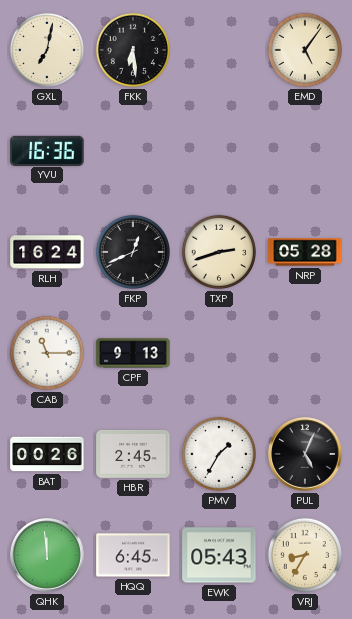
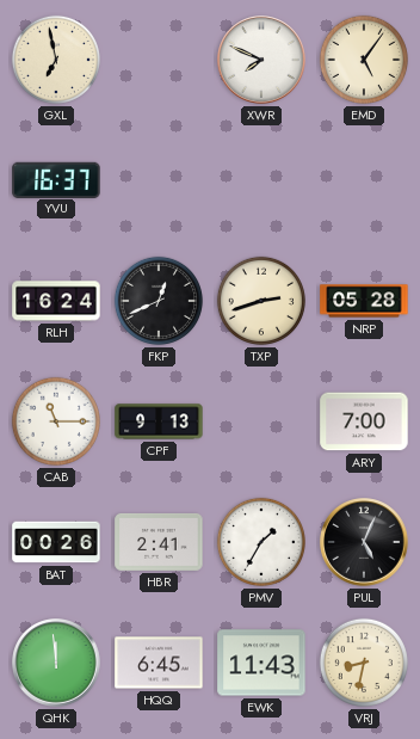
GXL: 7:02 -> 6:58 (56, 60)
FKK: 6:29 -> none (133, 50)
XWR: none -> 7:49 (261, 60)
YVU: 16:36 -> 16:37 (56, 179)
ARY: none -> 7:00 (364, 421)
HBR: 2:45 -> 2:41 (159, 542)
EWK: 05:43 -> 11:43 (261, 663)
VRJ: 8:35 -> 8:32 (364, 663)
